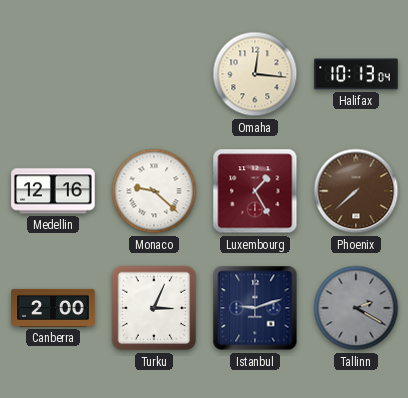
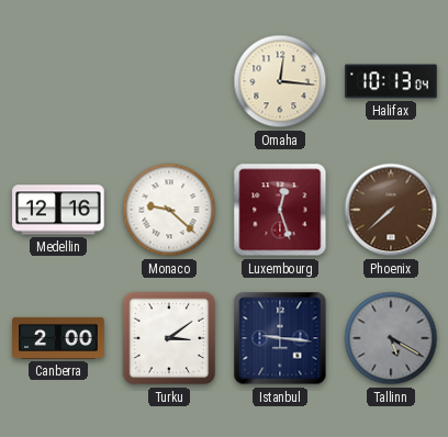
Luxembourg: 1:25 -> 12:27 (280, 210)
Turku: 3:04 -> 3:09 (169, 338)
Istanbul: 9:12 -> 9:16 (280, 338)
Tallinn: 2:20 -> 5:20 (391, 338)
